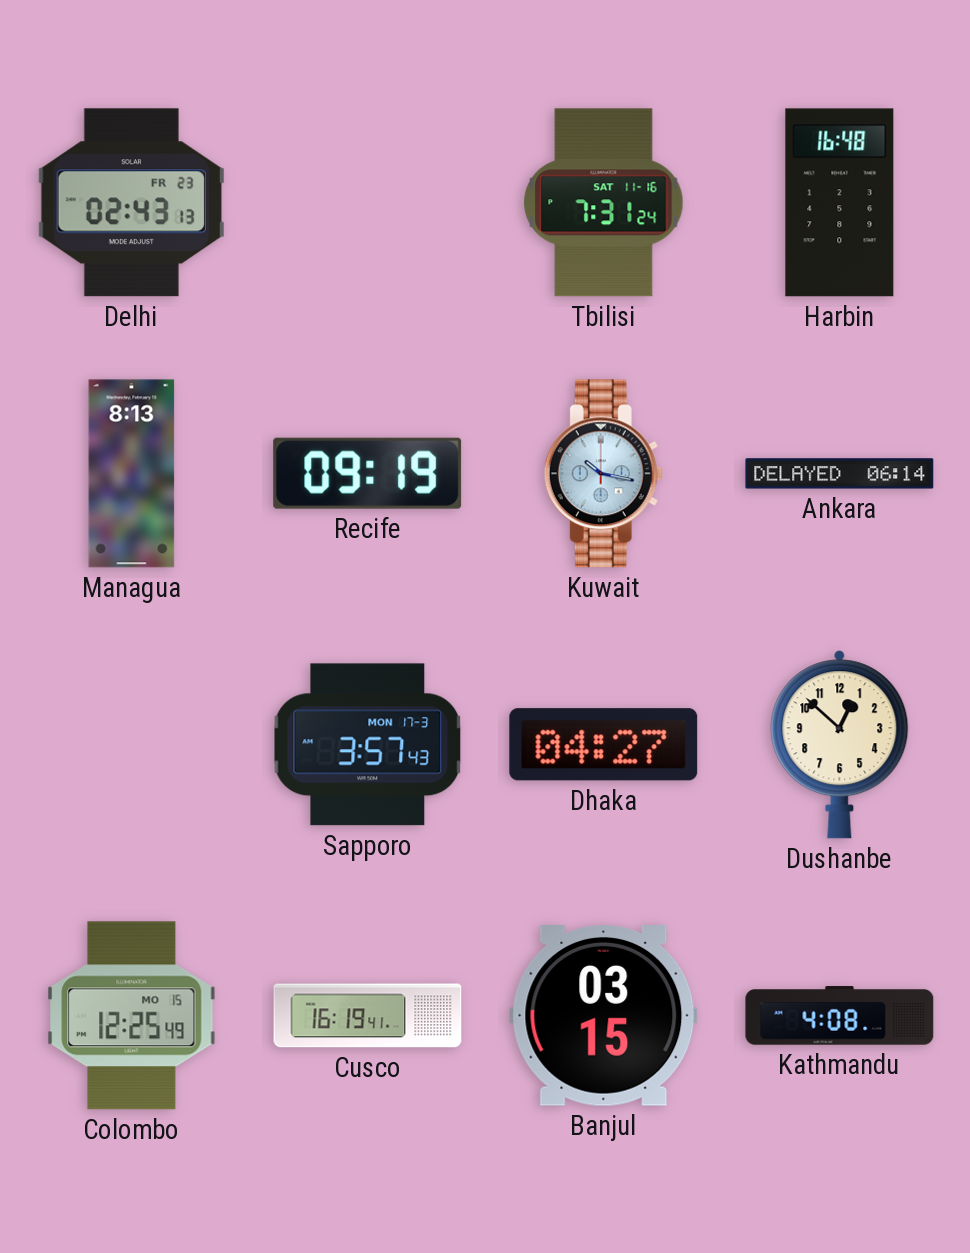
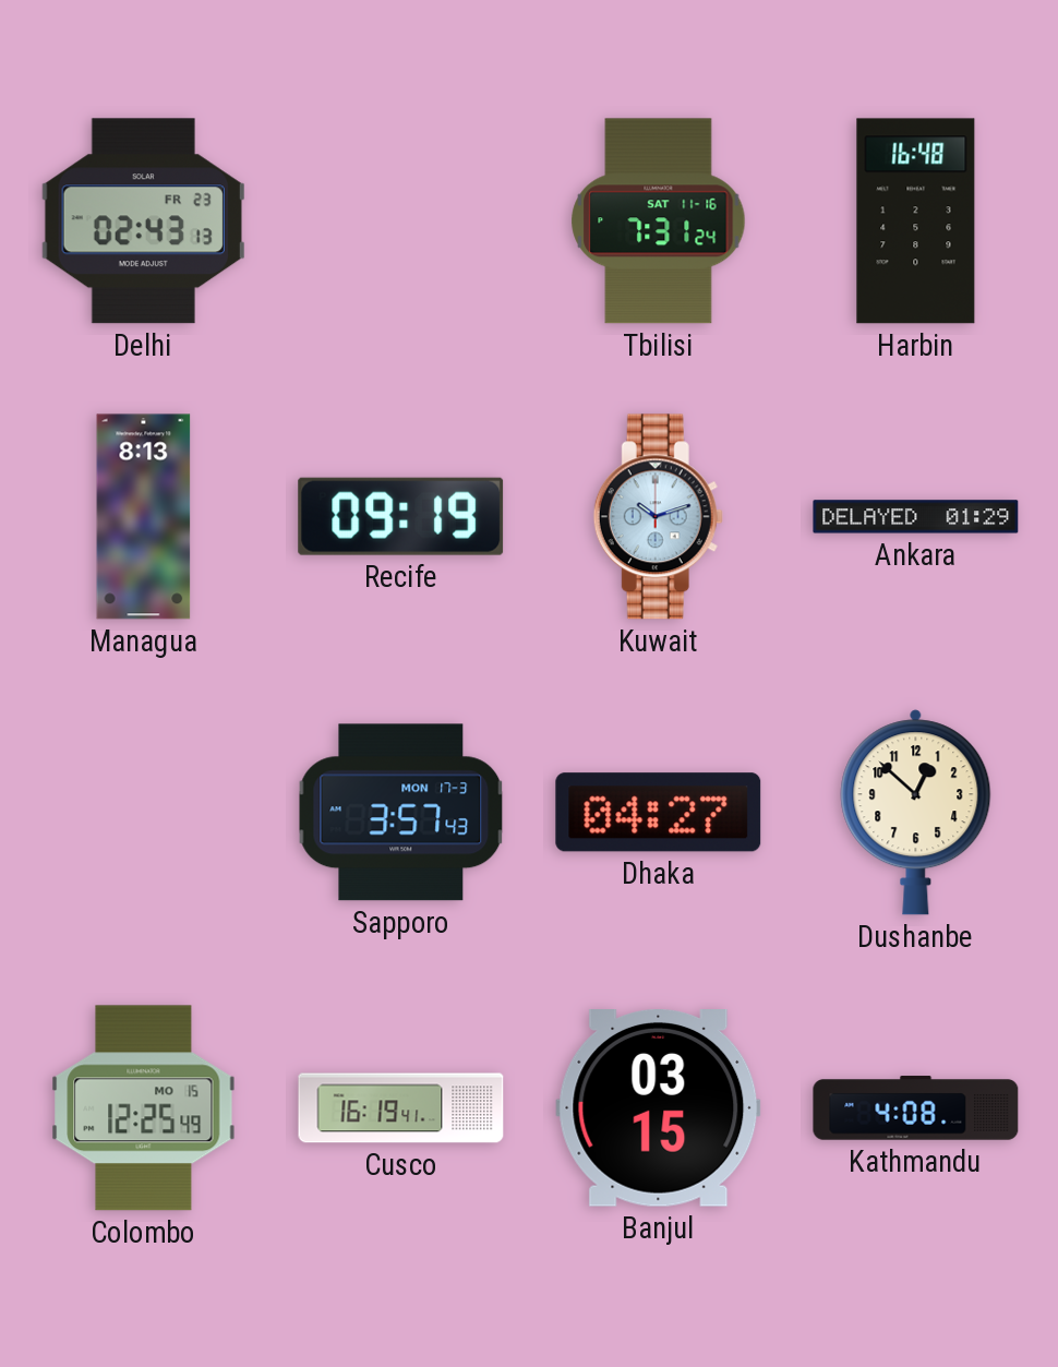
Kuwait: 10:17 -> 10:12 (658, 517)
Ankara: 06:14 -> 01:29 (916, 517)
